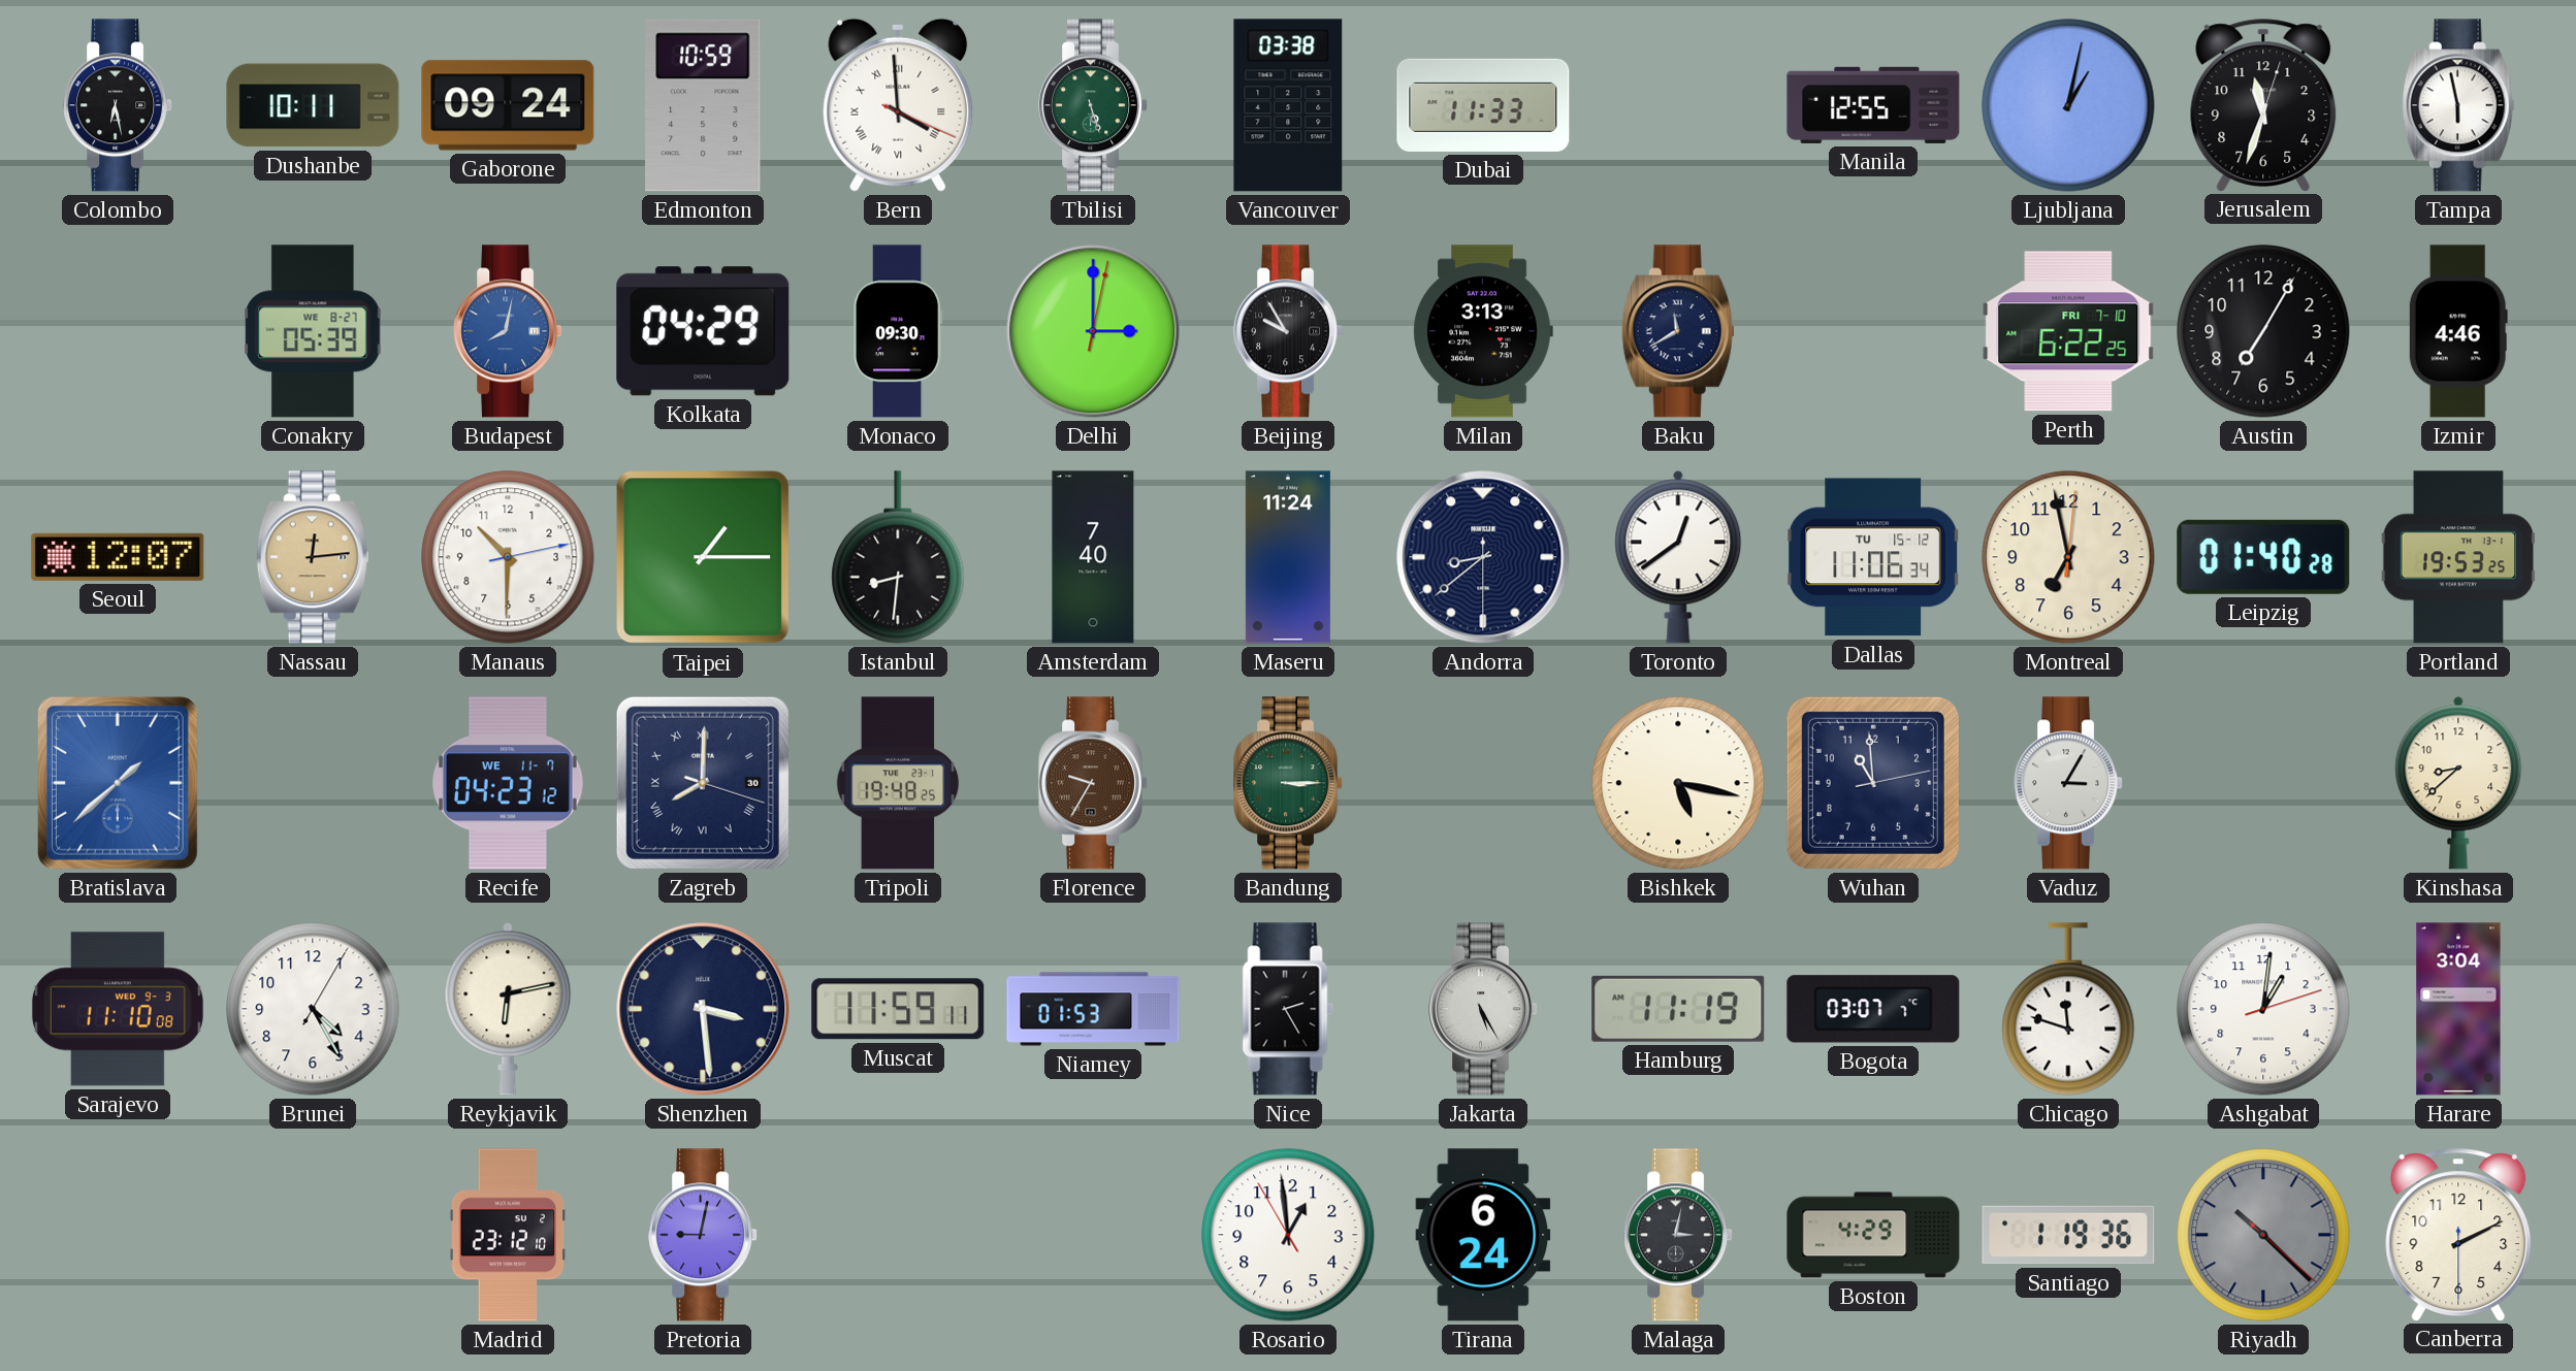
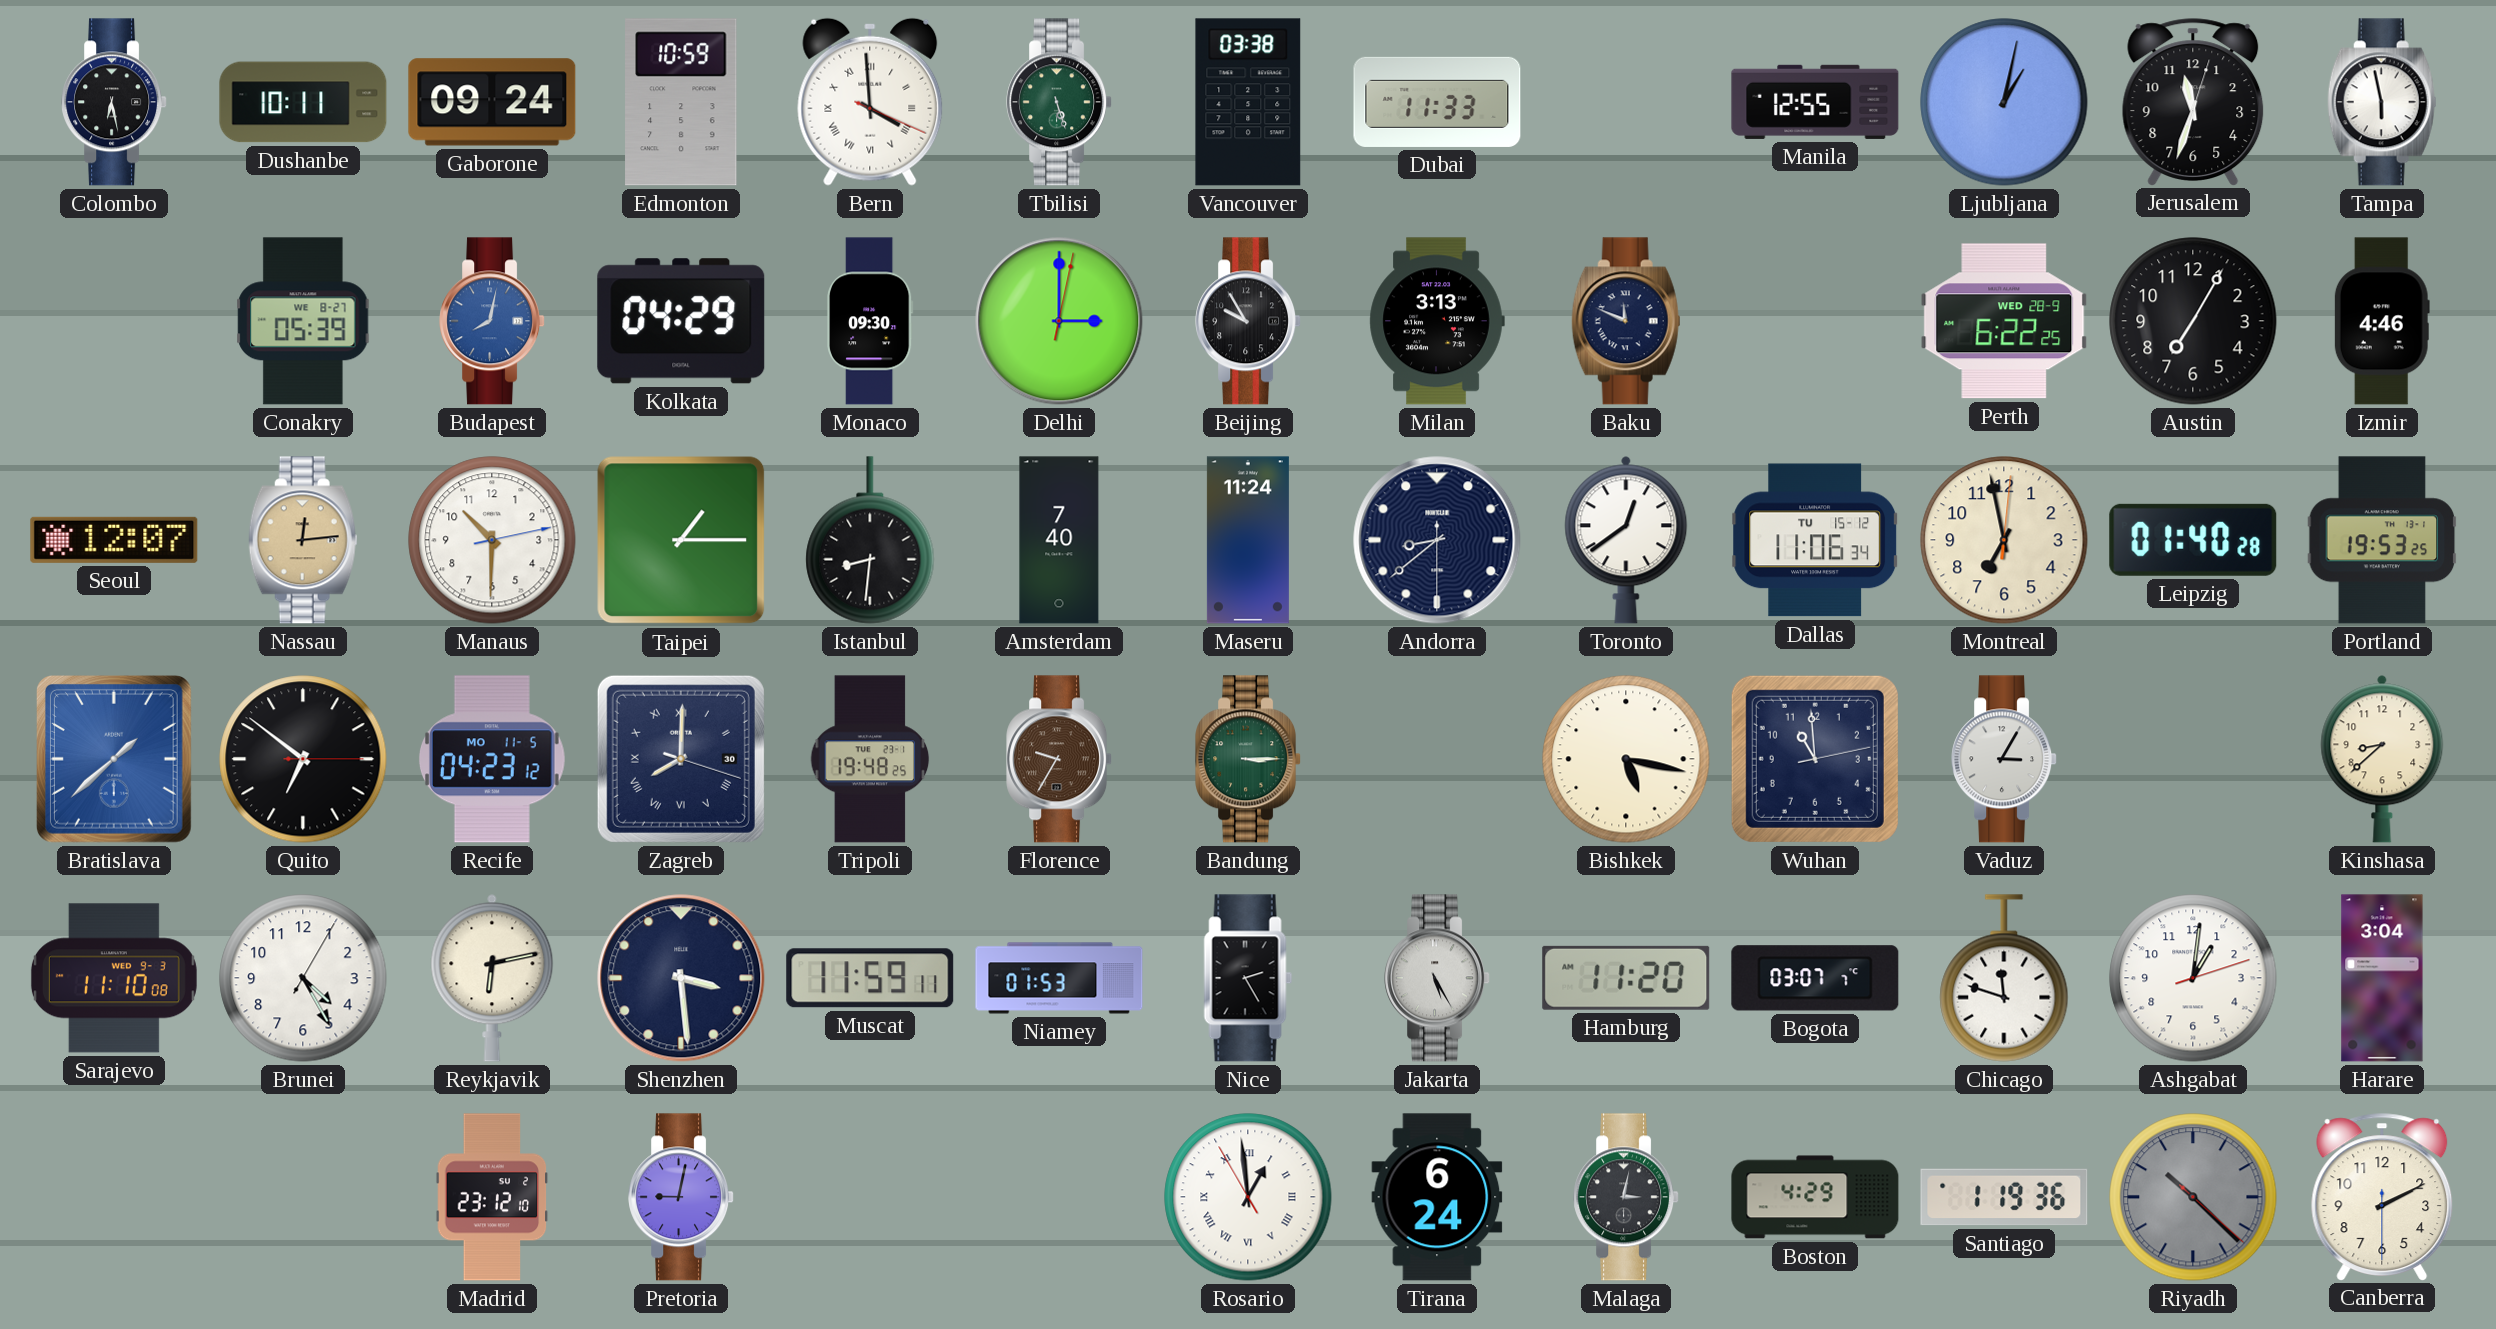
Baku: 11:40 -> 11:49 (1626, 321)
Perth date: FRI 7-10 -> WED 28-9 (2004, 321)
Quito: none -> 6:51 (303, 759)
Recife date: WE 11-7 -> MO 11-5 (492, 759)
Hamburg: 11:19 -> 11:20 (1626, 978)
Rosario numerals: Arabic -> Roman (1248, 1197)
